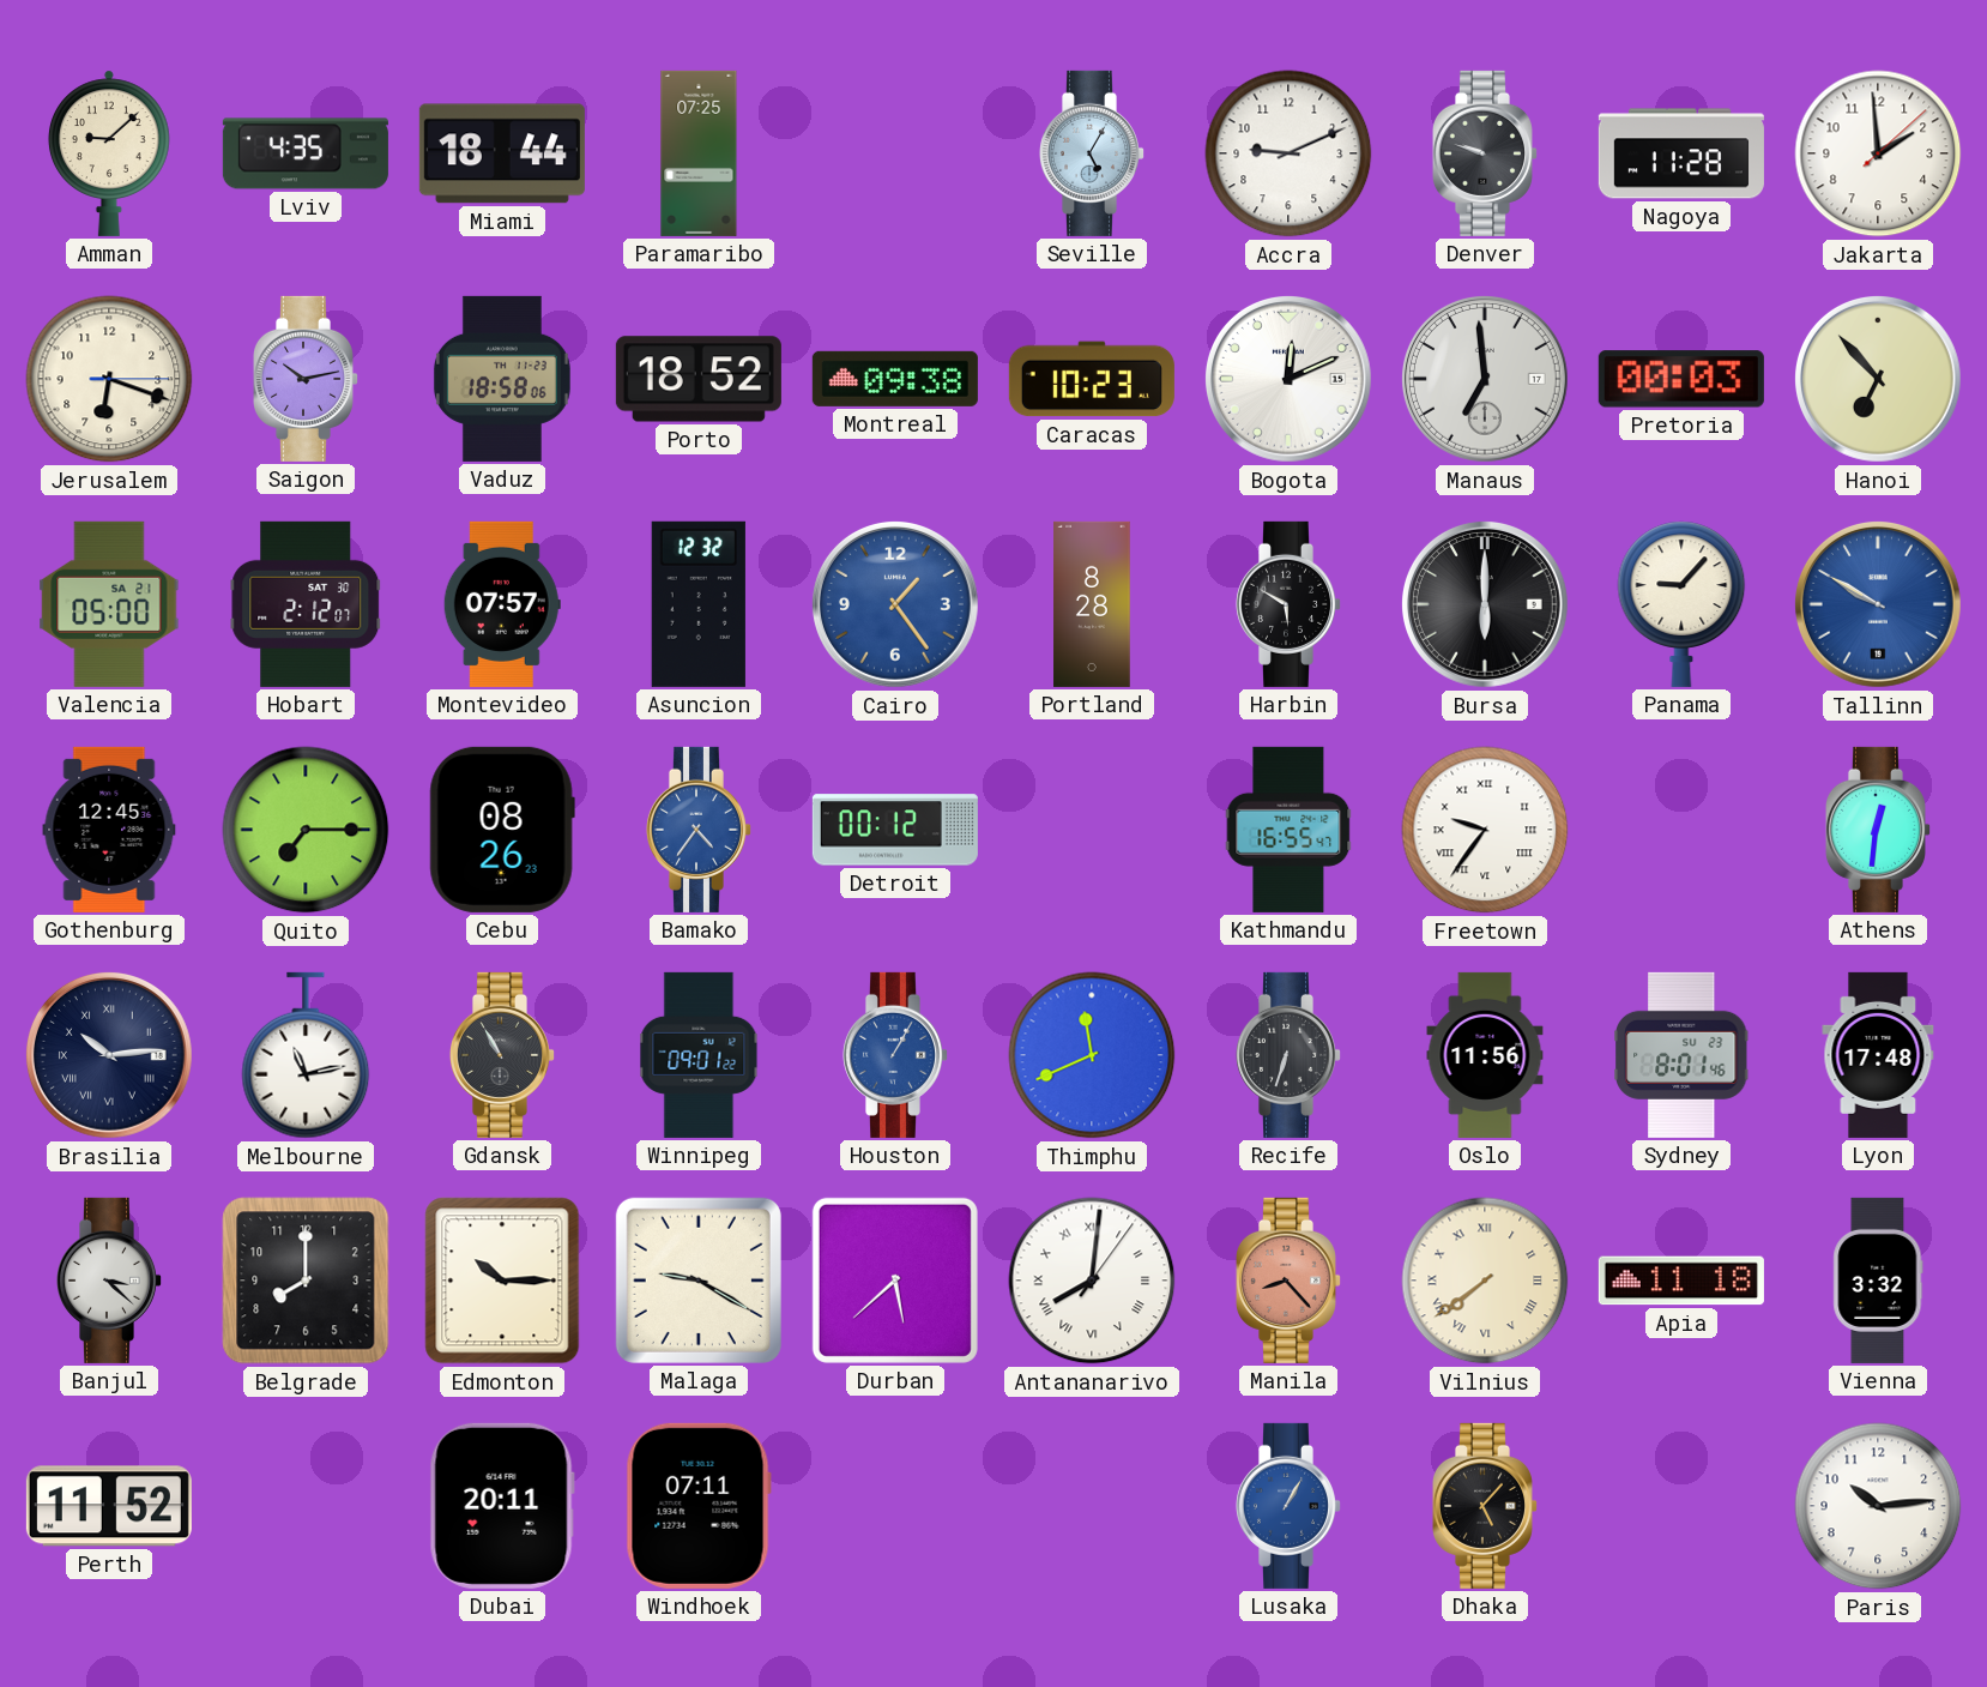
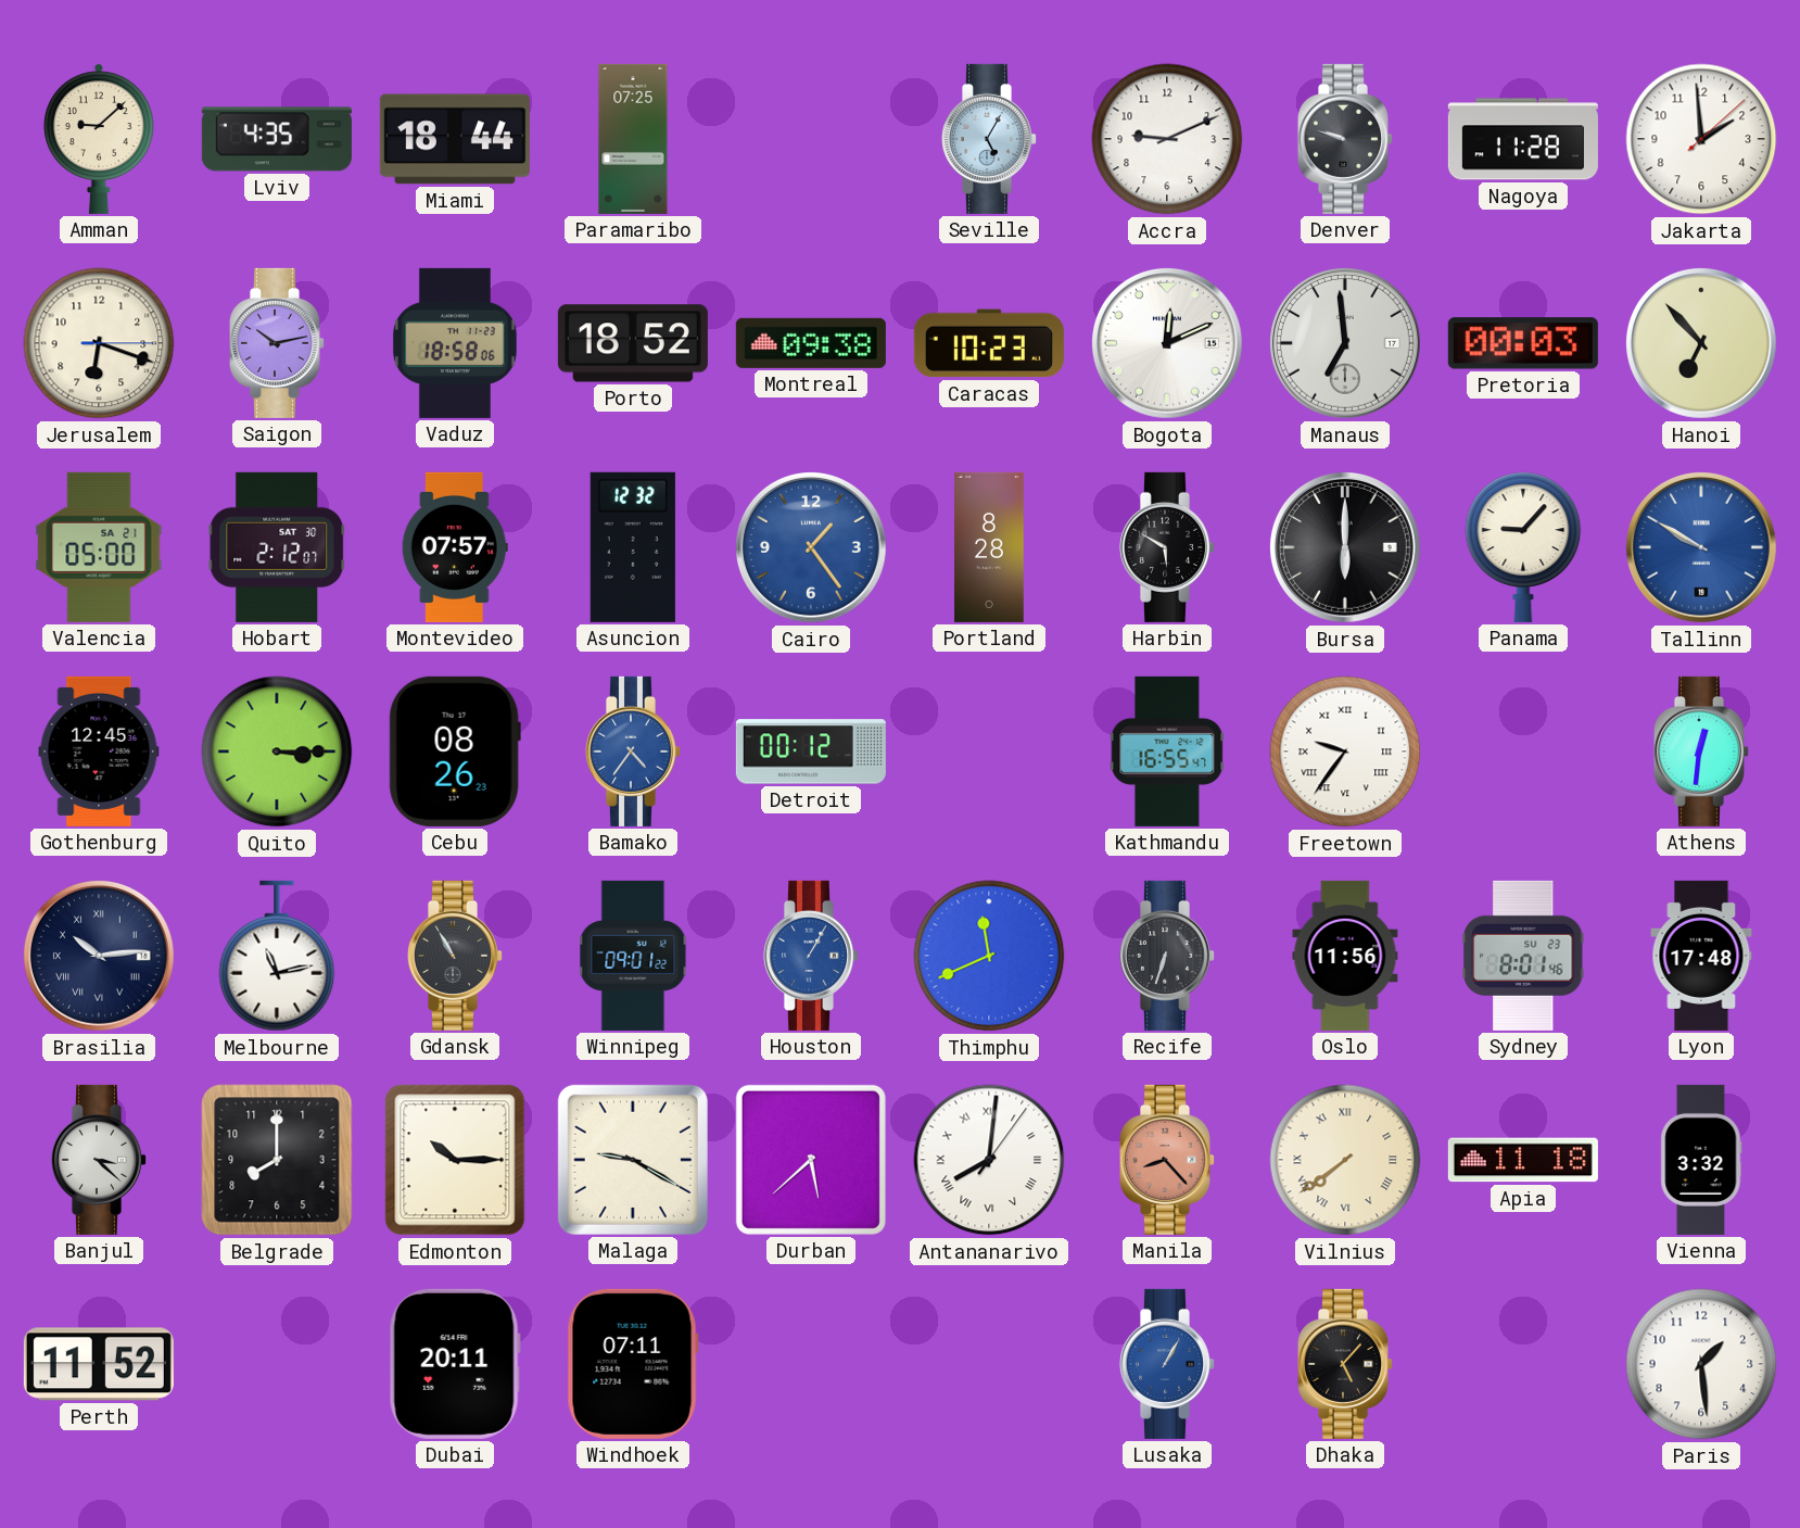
Quito: 7:15 -> 3:15 (277, 752)
Paris: 10:14 -> 1:29 (1701, 1364)
